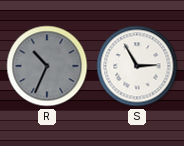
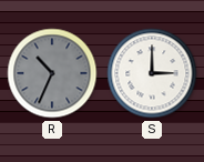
S: 2:55 -> 3:00 (152, 73)
